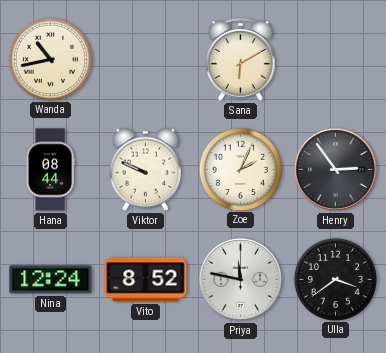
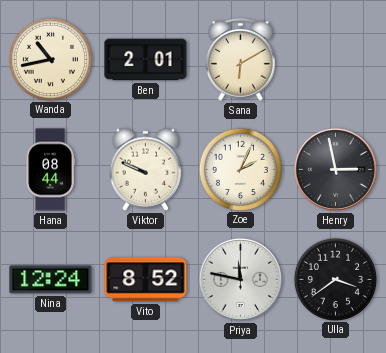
Ben: none -> 2:01 (146, 60)
Henry: 2:54 -> 2:58 (335, 169)
